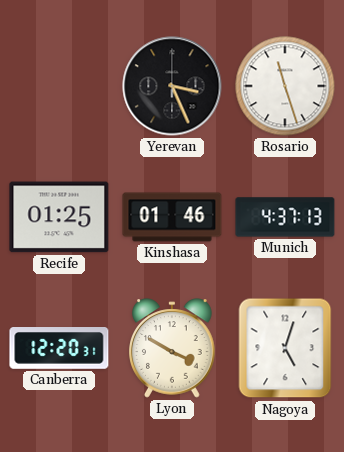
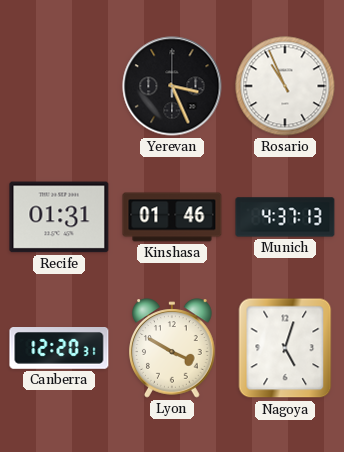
Rosario: 11:27 -> 10:56 (285, 86)
Recife: 01:25 -> 01:31 (59, 217)
